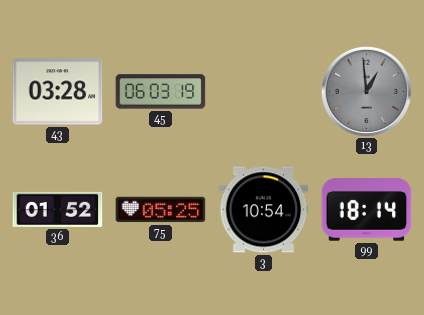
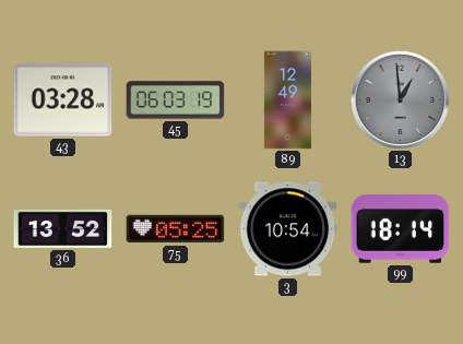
89: none -> 12:49 (287, 100)
36: 01:52 -> 13:52 (63, 228)
